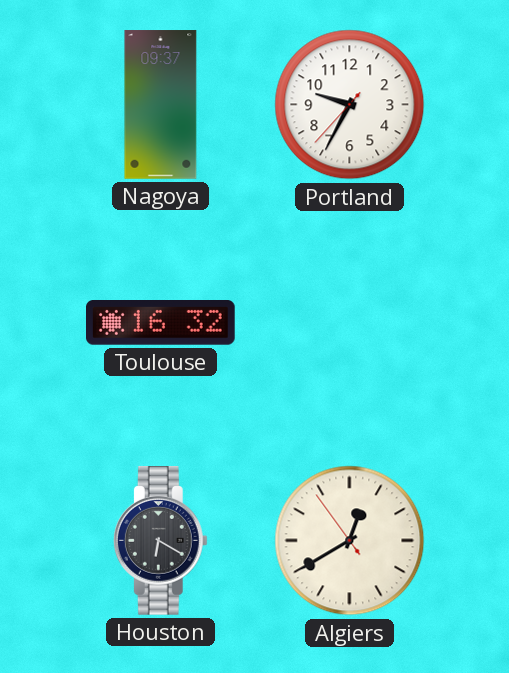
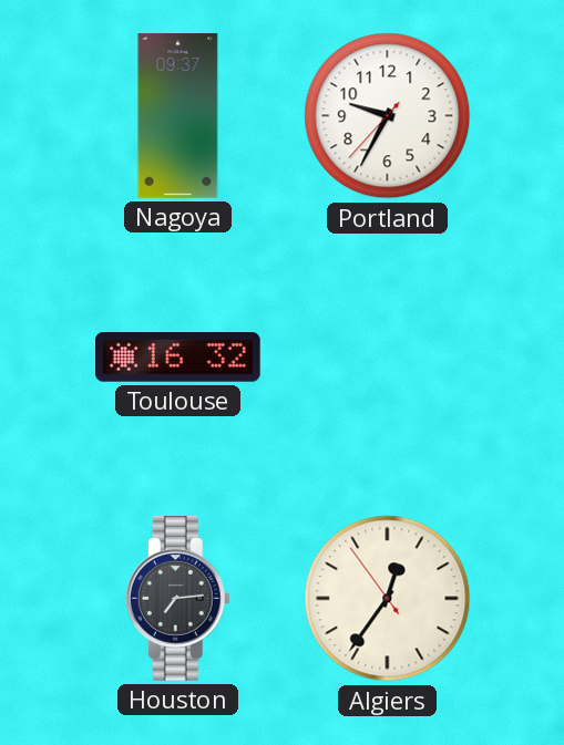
Houston: 6:20 -> 7:14 (177, 599)
Algiers: 12:39 -> 12:35 (388, 599)
